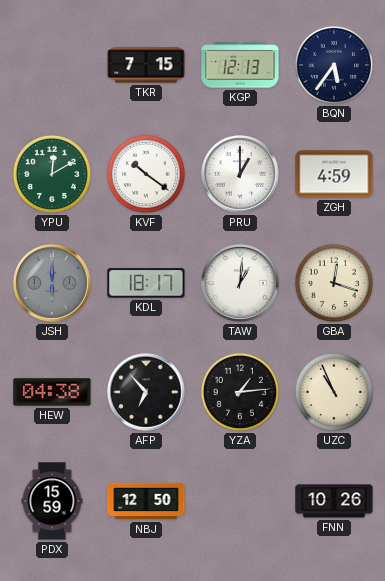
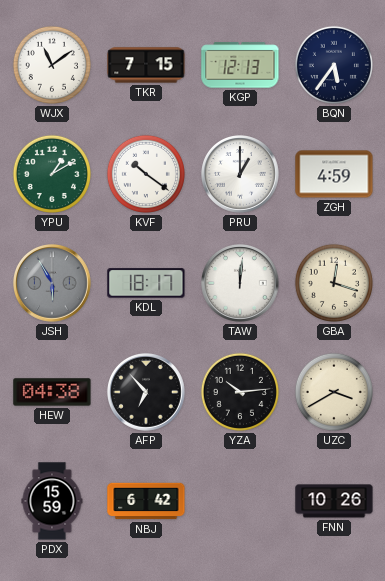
WJX: none -> 11:09 (52, 65)
YPU: 12:10 -> 1:10 (52, 174)
JSH: 6:00 -> 5:55 (53, 284)
TAW: 1:01 -> 12:01 (241, 284)
YZA: 1:14 -> 10:14 (240, 392)
UZC: 10:56 -> 3:40 (334, 392)
NBJ: 12:50 -> 6:42 (146, 501)
